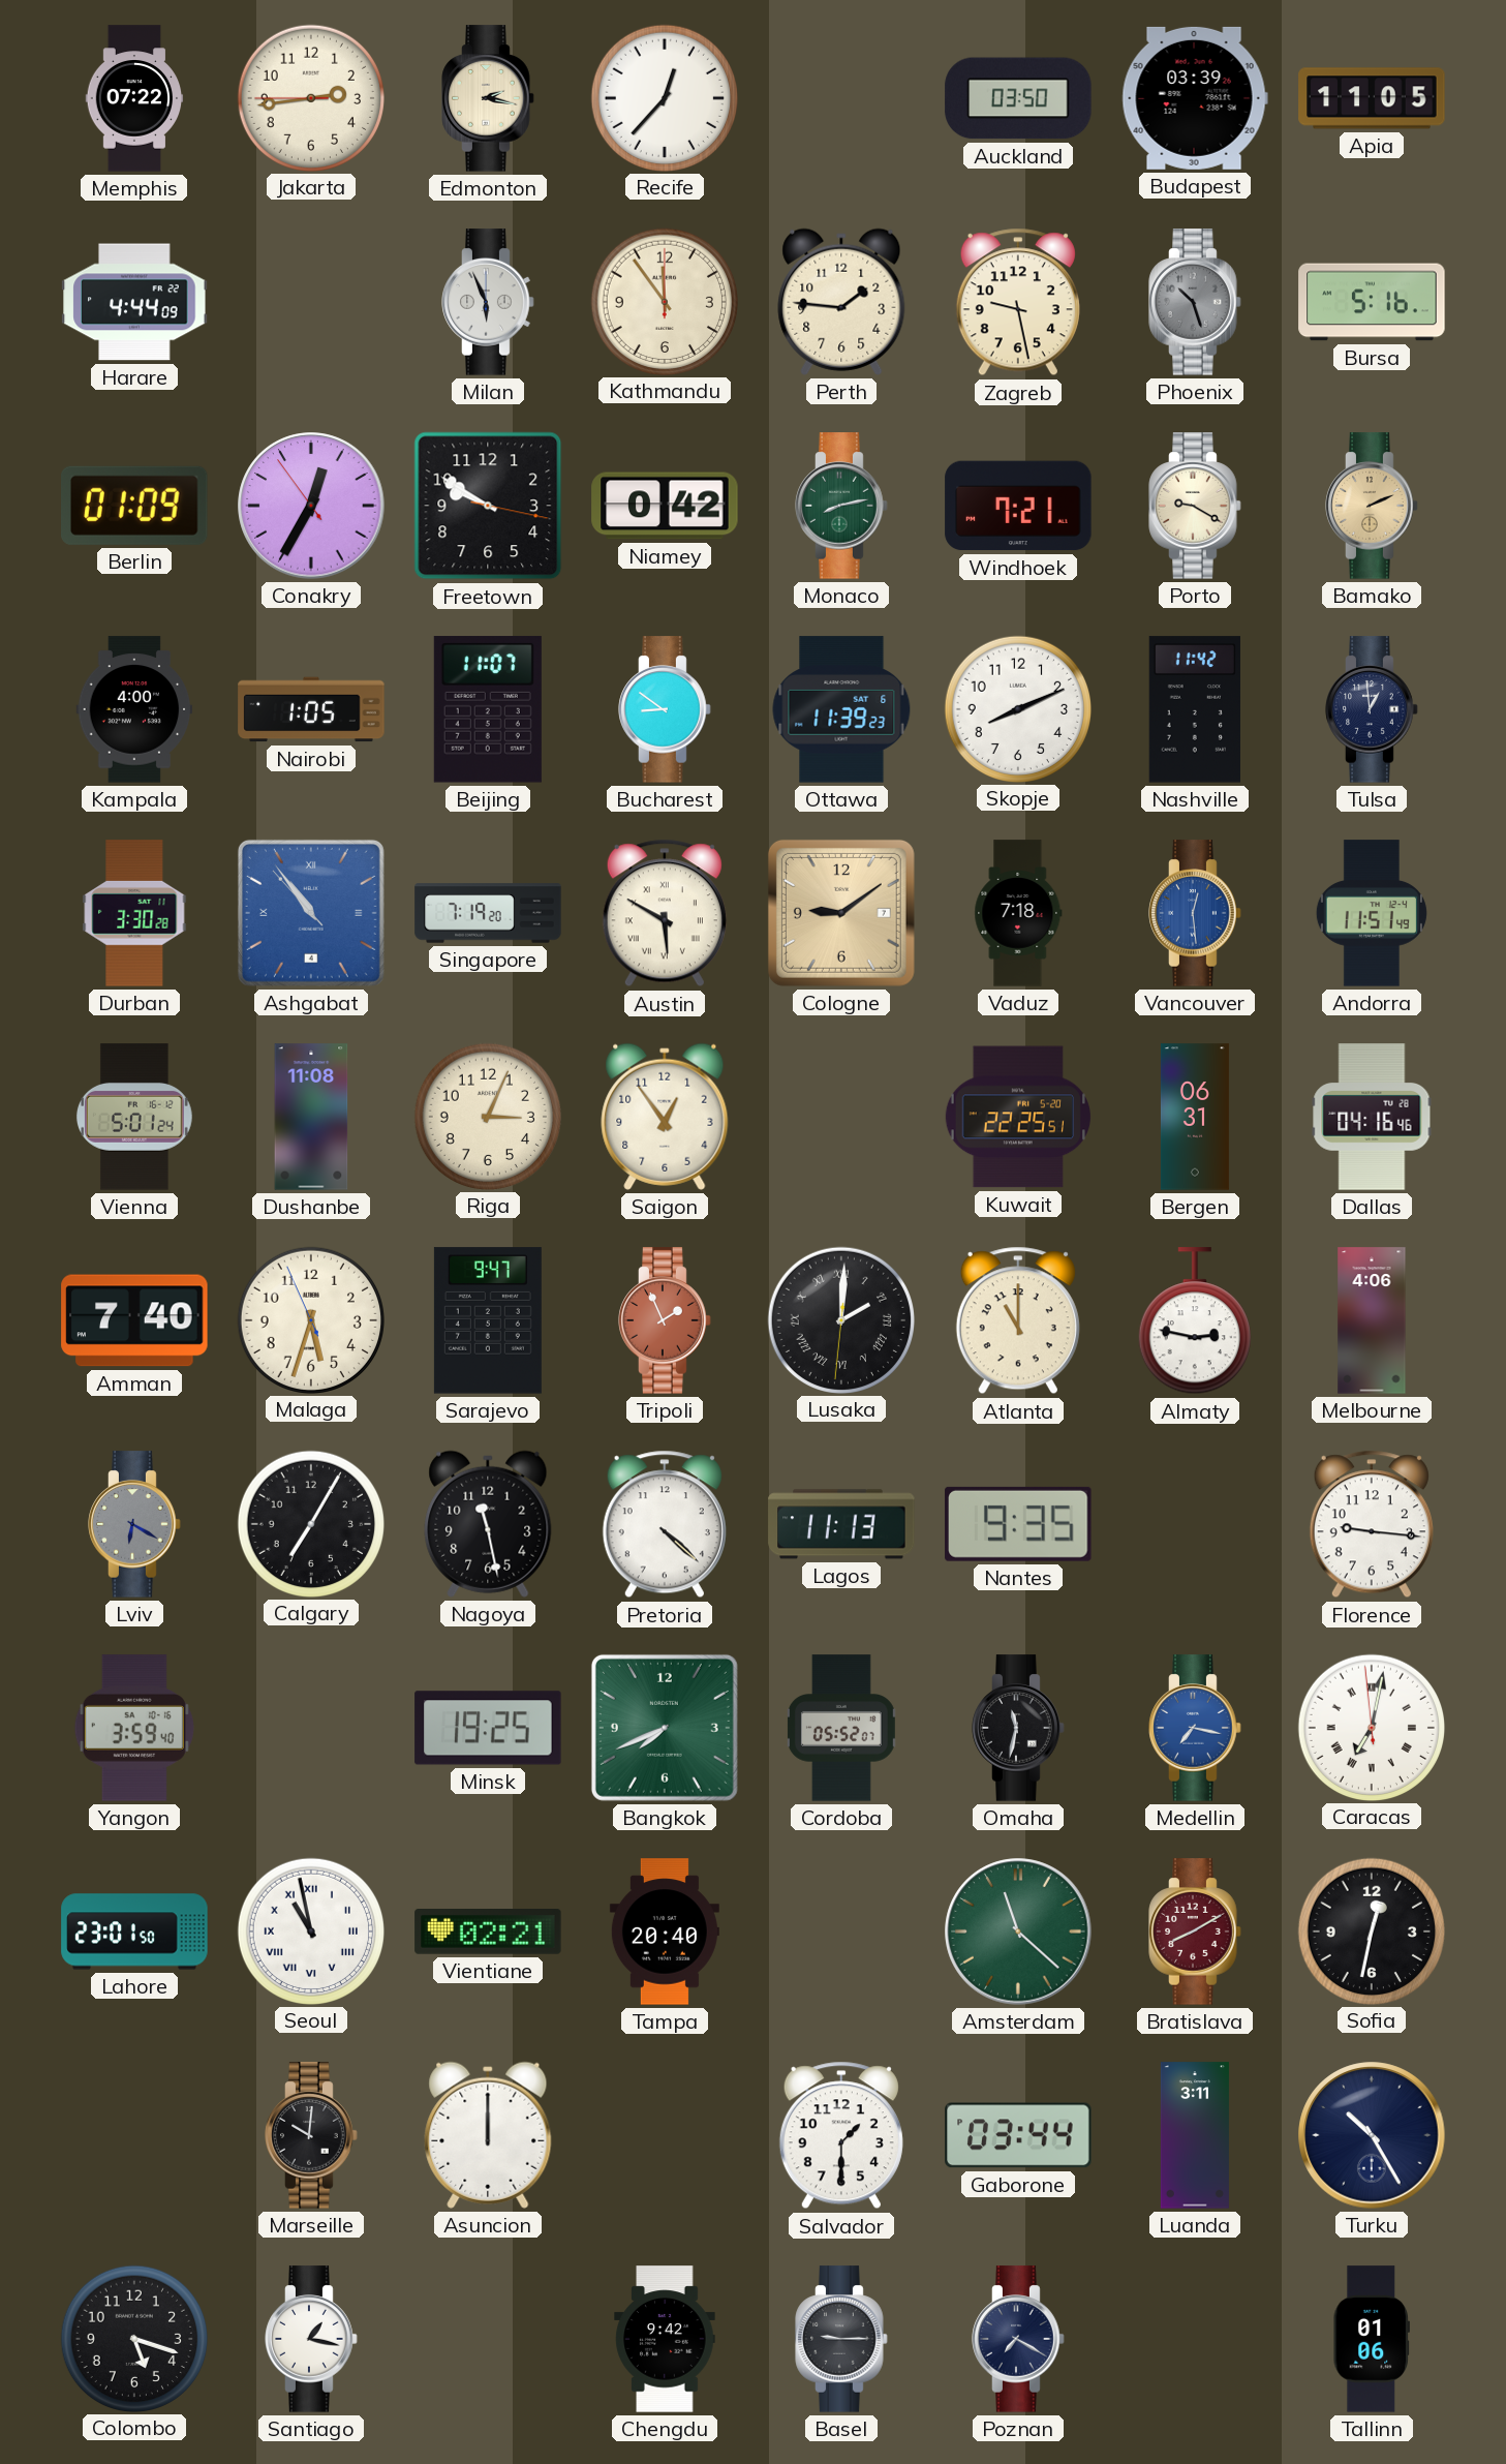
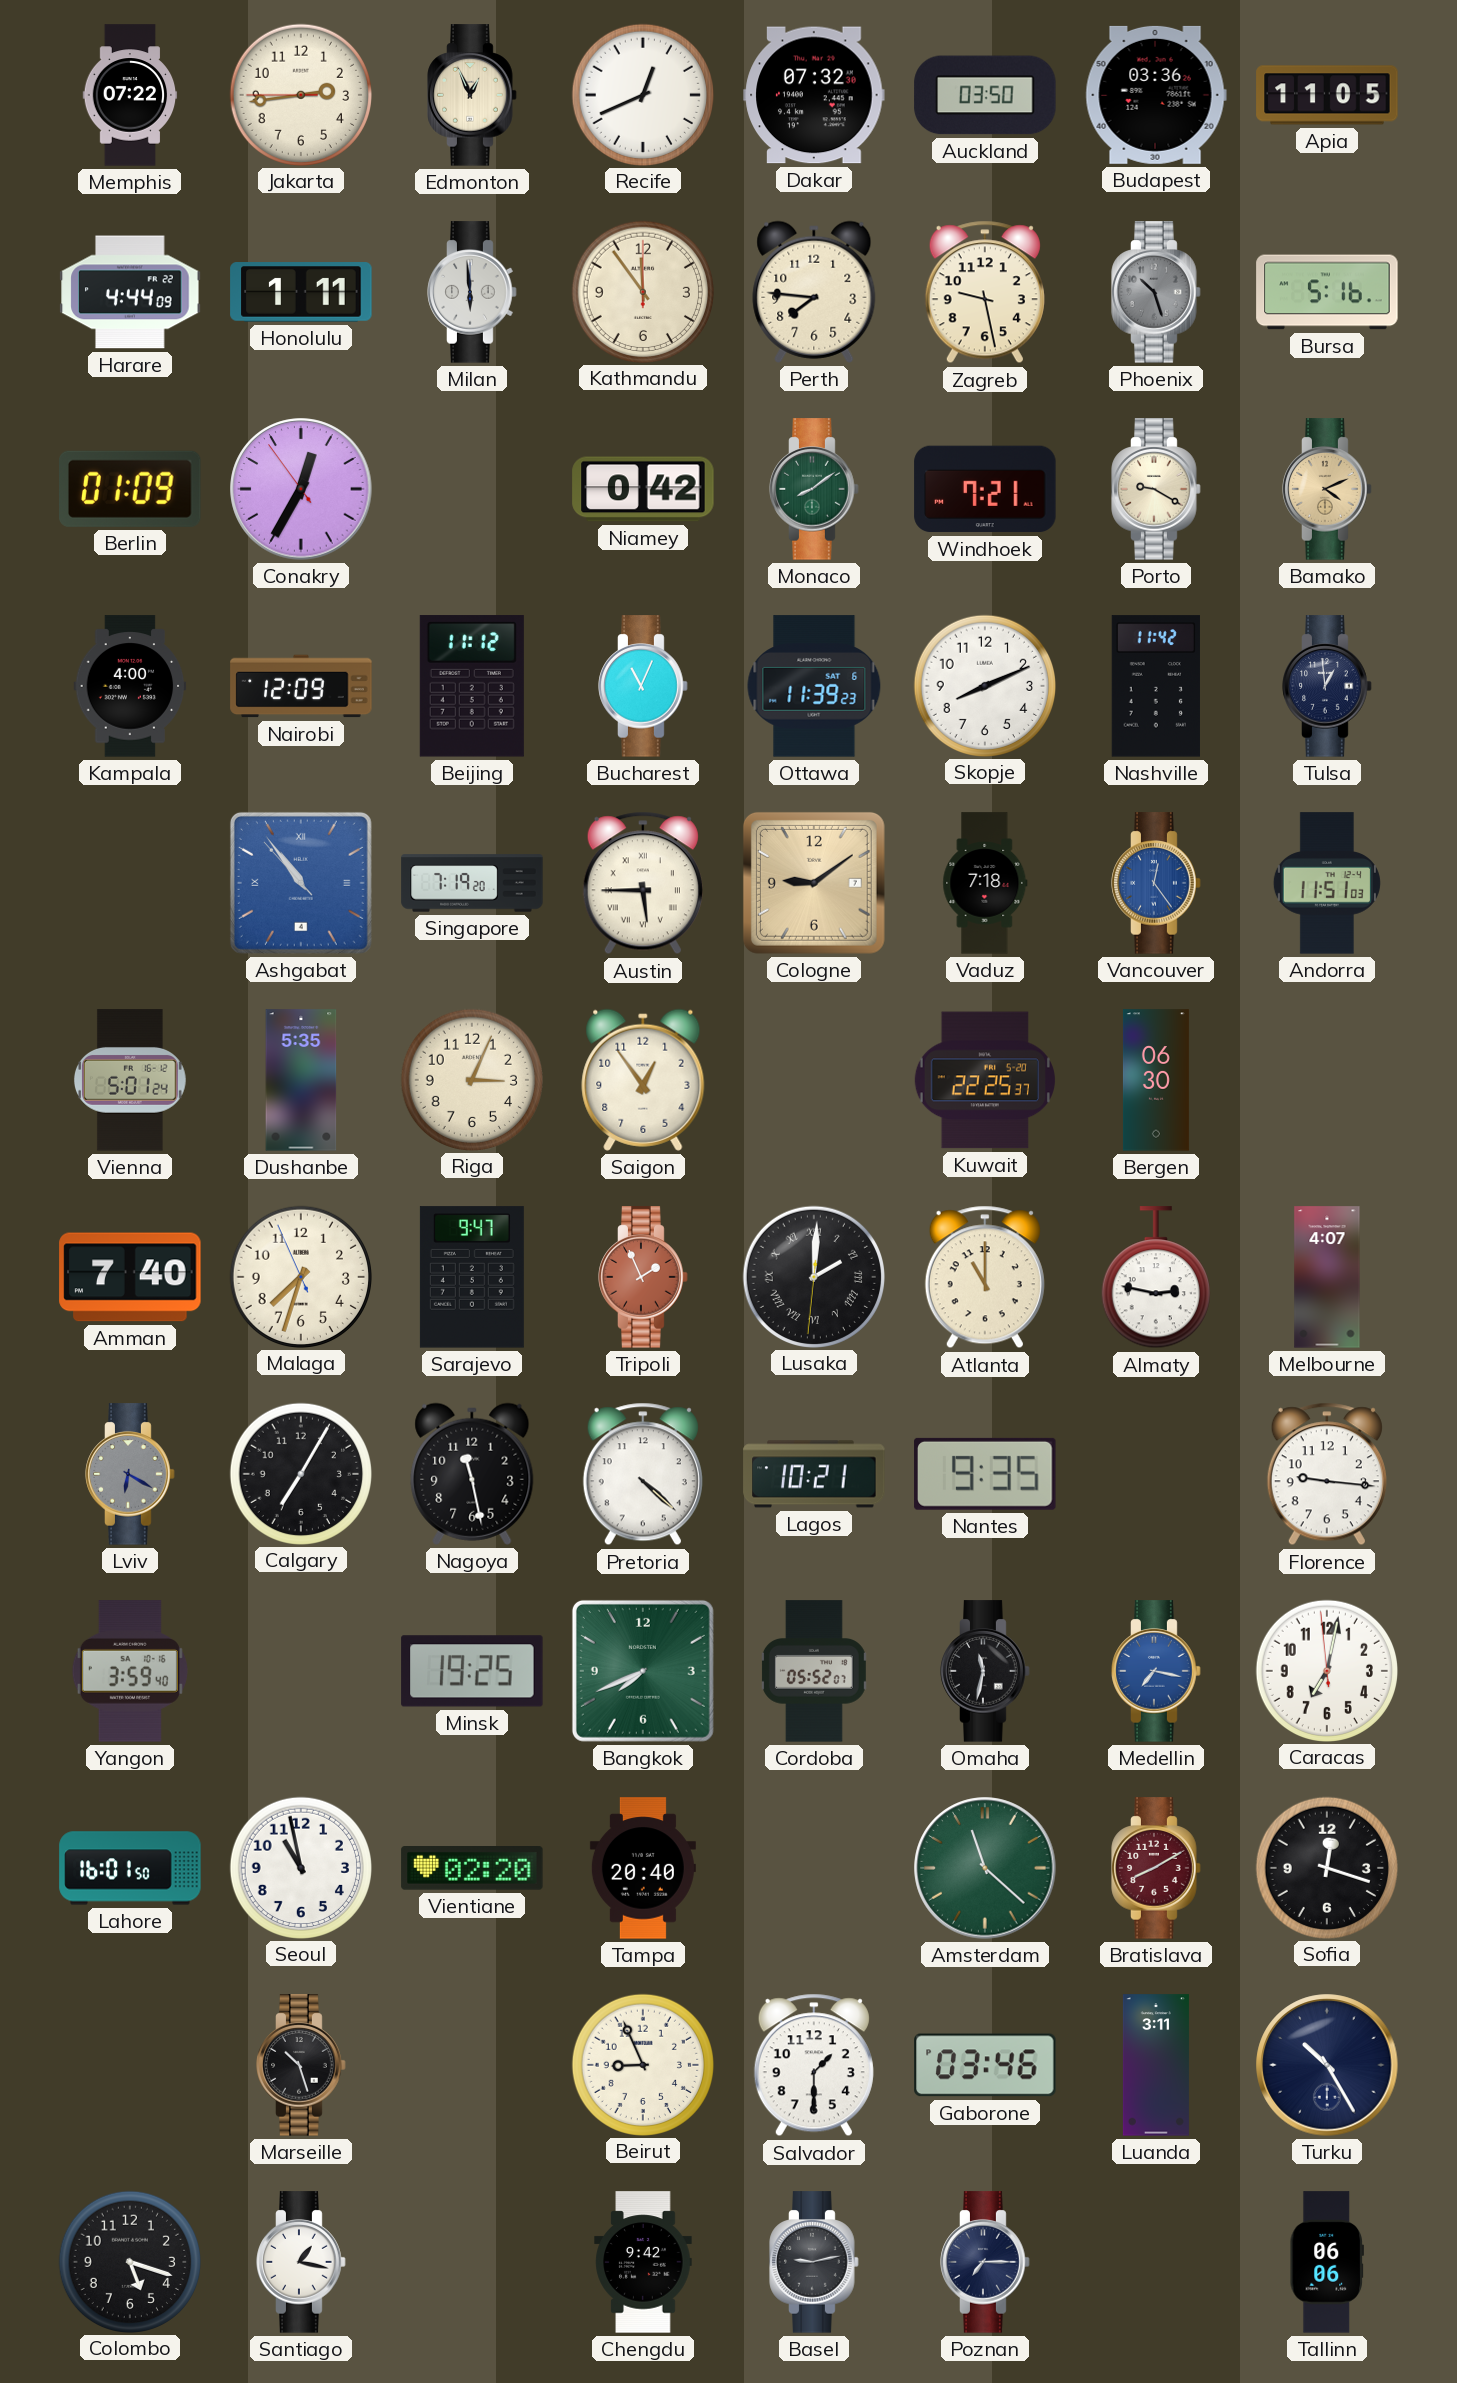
Edmonton: 2:17 -> 12:56 (472, 95)
Recife: 12:37 -> 12:41 (642, 94)
Dakar: none -> 07:32 (814, 95)
Budapest: 03:39 -> 03:36 (1156, 95)
Honolulu: none -> 1:11 (301, 292)
Milan: 5:56 -> 5:59 (472, 292)
Perth: 1:46 -> 7:46 (814, 292)
Freetown: 9:50 -> none (488, 506)
Monaco: 8:13 -> 8:09 (814, 489)
Bamako: 2:11 -> 4:11 (1327, 489)
Nairobi: 1:05 -> 12:09 (301, 686)
Beijing: 11:07 -> 11:12 (472, 686)
Bucharest: 8:51 -> 11:04 (643, 686)
Durban: 3:30 -> none (134, 913)
Austin: 5:50 -> 5:45 (643, 883)
Vancouver: 12:29 -> 12:24 (1156, 883)
Andorra: 11:51:49 -> 11:51:03 (1327, 883)
Dushanbe: 11:08 -> 5:35 (301, 1080)
Kuwait: 22:25:51 -> 22:25:37 (985, 1080)
Bergen: 06:31 -> 06:30 (1156, 1080)
Dallas: 04:16 -> none (1372, 1117)
Malaga: 5:32 -> 7:32 (300, 1276)
Melbourne: 4:06 -> 4:07 (1327, 1277)
Lagos: 11:13 -> 10:21 (814, 1474)
Caracas numerals: Roman -> Arabic (1326, 1670)
Lahore: 23:01 -> 16:01 (130, 1868)
Seoul numerals: Roman -> Arabic (300, 1867)
Vientiane: 02:21 -> 02:20 (472, 1868)
Sofia: 12:32 -> 12:18 (1326, 1867)
Marseille: 10:01 -> 10:27 (301, 2065)
Asuncion: 12:00 -> none (488, 2135)
Beirut: none -> 8:56 (642, 2064)
Gaborone: 03:44 -> 03:46 (985, 2065)
Basel: 9:15 -> 9:13 (814, 2262)
Poznan: 7:20 -> 7:15 (985, 2262)
Tallinn: 01:06 -> 06:06 (1326, 2262)
